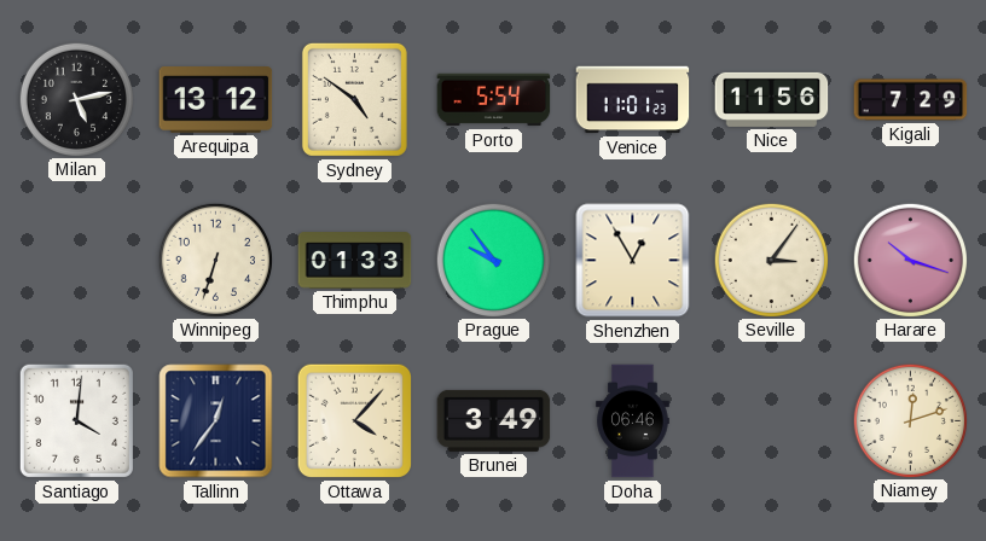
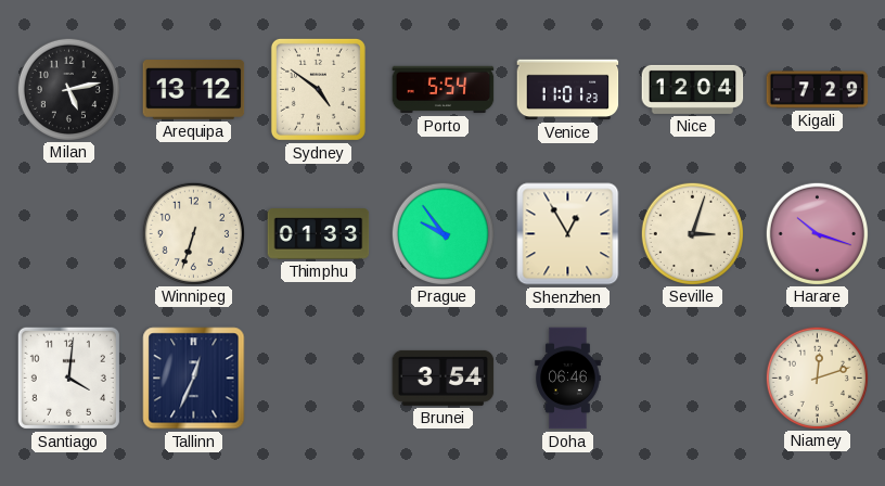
Nice: 11:56 -> 12:04 (693, 89)
Seville: 3:06 -> 3:03 (692, 233)
Tallinn: 12:36 -> 12:34 (194, 379)
Ottawa: 4:07 -> none (354, 420)
Brunei: 3:49 -> 3:54 (444, 378)
